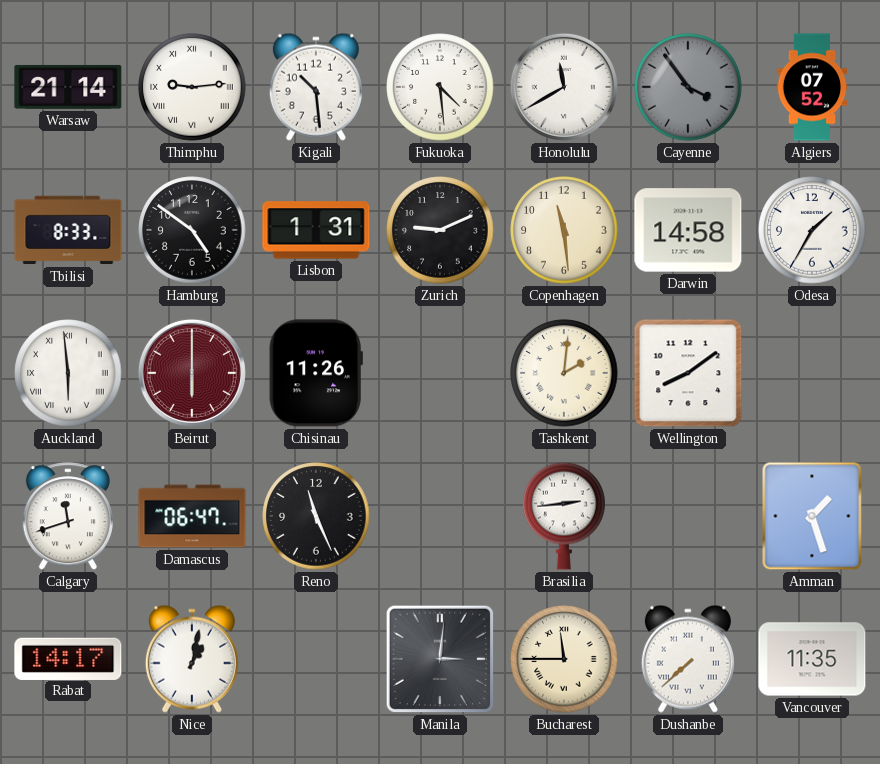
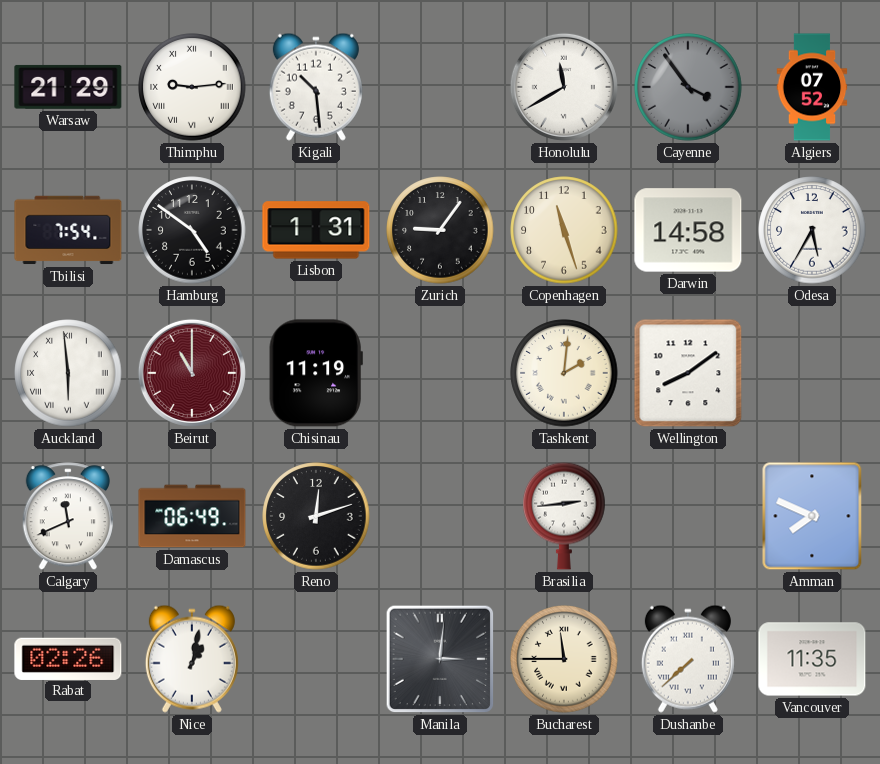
Warsaw: 21:14 -> 21:29 (68, 87)
Fukuoka: 4:29 -> none (440, 87)
Tbilisi: 8:33 -> 7:54 (68, 230)
Zurich: 9:11 -> 9:06 (440, 230)
Copenhagen: 11:29 -> 11:27 (564, 230)
Odesa: 1:35 -> 5:35 (812, 230)
Beirut: 6:00 -> 11:00 (192, 373)
Chisinau: 11:26 -> 11:19 (316, 373)
Calgary: 11:42 -> 11:41 (68, 517)
Damascus: 06:47 -> 06:49 (192, 516)
Reno: 11:26 -> 12:12 (316, 516)
Amman: 1:27 -> 7:49 (812, 516)
Rabat: 14:17 -> 02:26 (68, 658)
